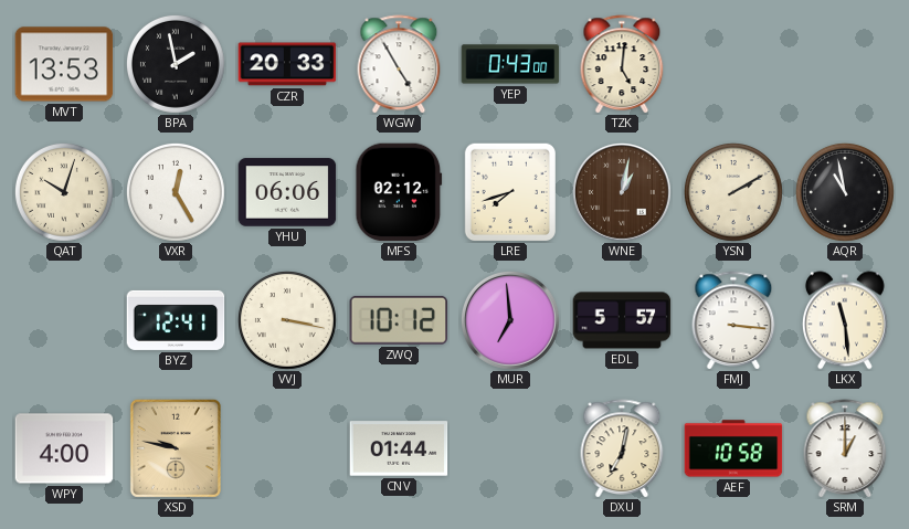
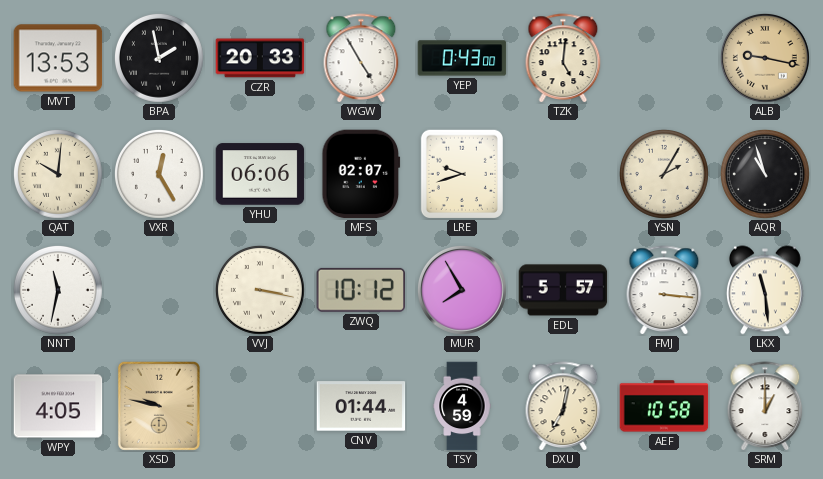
ALB: none -> 9:17 (765, 58)
QAT: 10:03 -> 10:01 (58, 174)
MFS: 02:12 -> 02:07 (361, 174)
LRE: 7:42 -> 9:42 (461, 173)
WNE: 1:02 -> none (622, 192)
YSN: 2:10 -> 2:05 (664, 174)
AQR: 10:58 -> 10:57 (765, 174)
NNT: none -> 11:32 (58, 290)
BYZ: 12:41 -> none (176, 320)
MUR: 6:59 -> 7:55 (462, 290)
WPY: 4:00 -> 4:05 (58, 406)
TSY: none -> 4:59 (462, 406)
